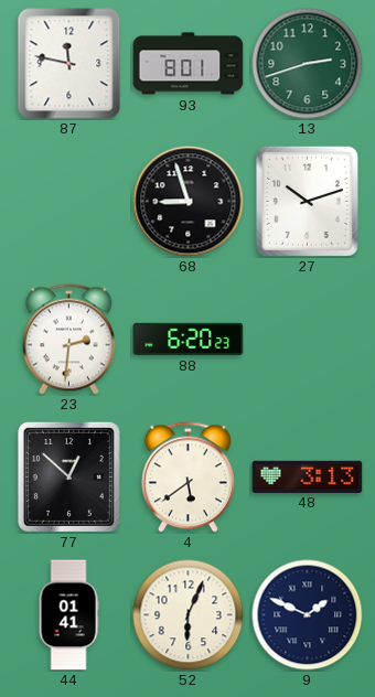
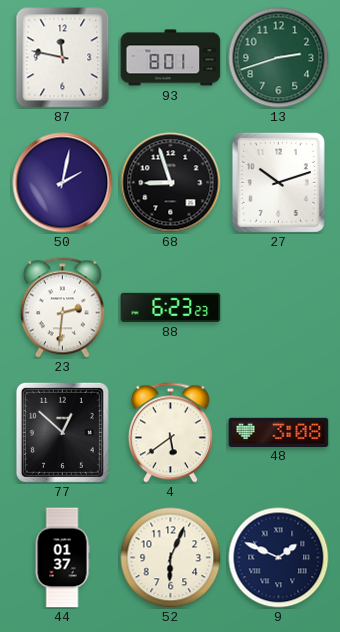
50: none -> 2:02 (63, 183)
88: 6:20 -> 6:23 (171, 307)
48: 3:13 -> 3:08 (279, 432)
44: 01:41 -> 01:37 (62, 558)
